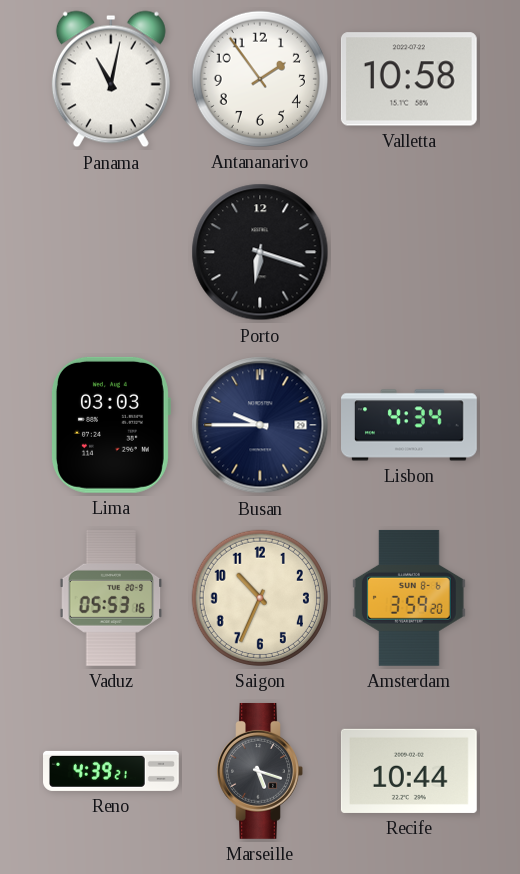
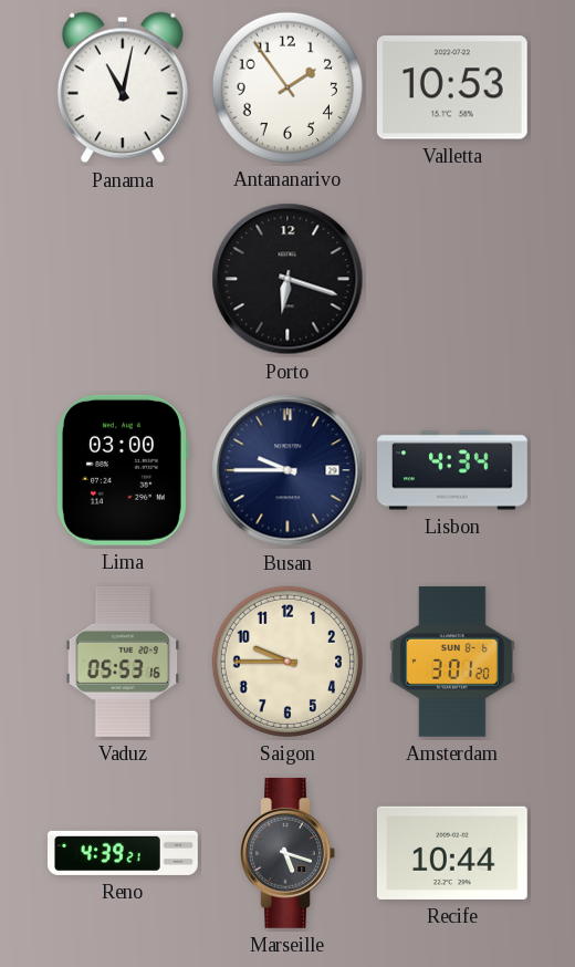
Valletta: 10:58 -> 10:53 (452, 87)
Lima: 03:03 -> 03:00 (122, 470)
Saigon: 10:34 -> 9:45 (287, 662)
Amsterdam: 3:59 -> 3:01 (452, 662)
